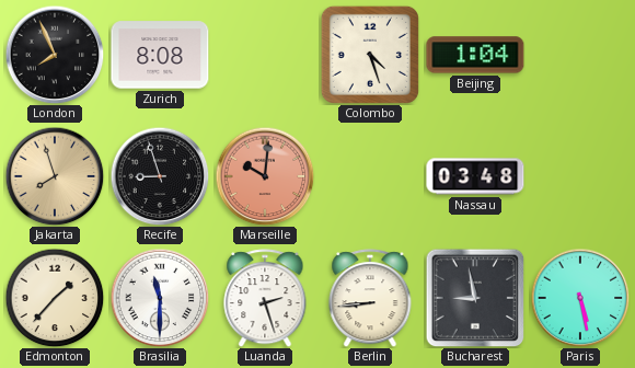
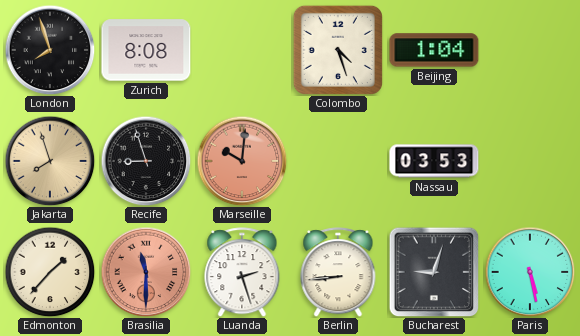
London: 7:56 -> 7:57 (50, 50)
Nassau: 03:48 -> 03:53 (434, 161)
Brasilia dial: white -> salmon (146, 272)
Bucharest: 8:58 -> 9:03 (434, 272)
